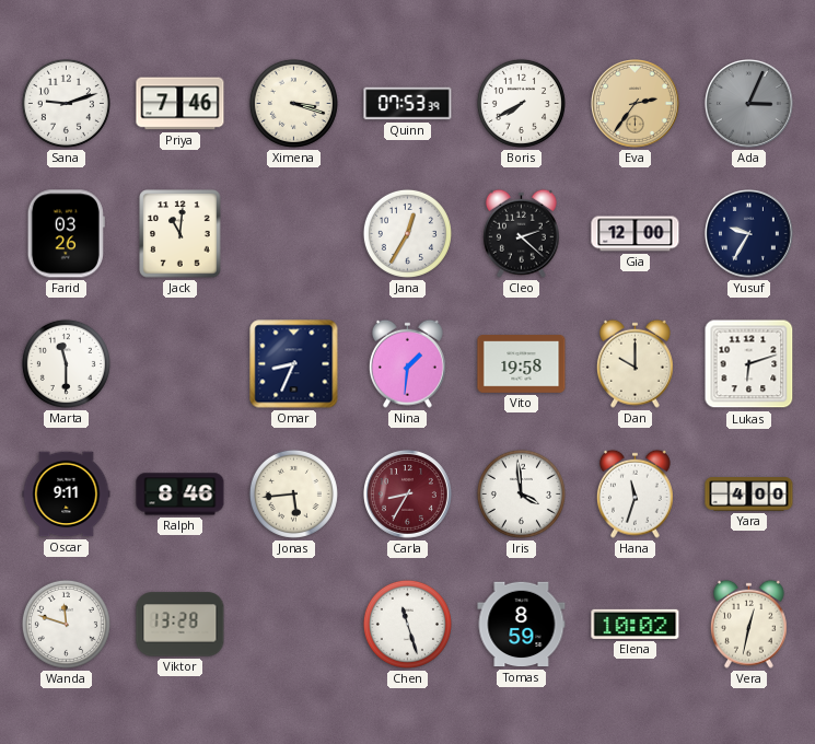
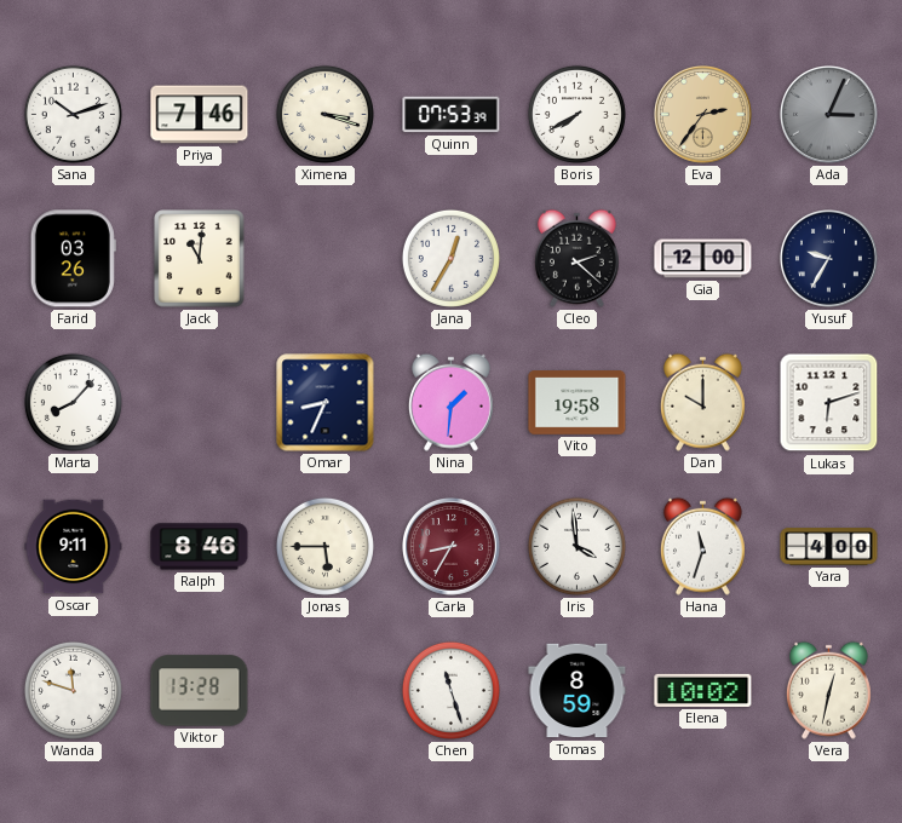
Sana: 9:12 -> 10:12 (73, 114)
Marta: 11:30 -> 8:07 (73, 402)
Jonas: 5:44 -> 5:45 (324, 546)
